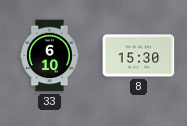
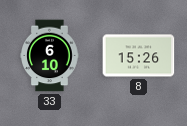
8: 15:30 -> 15:26 (139, 56)
